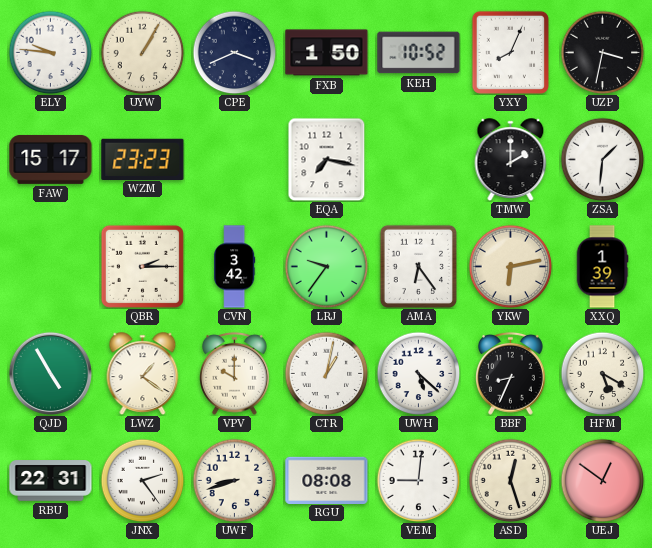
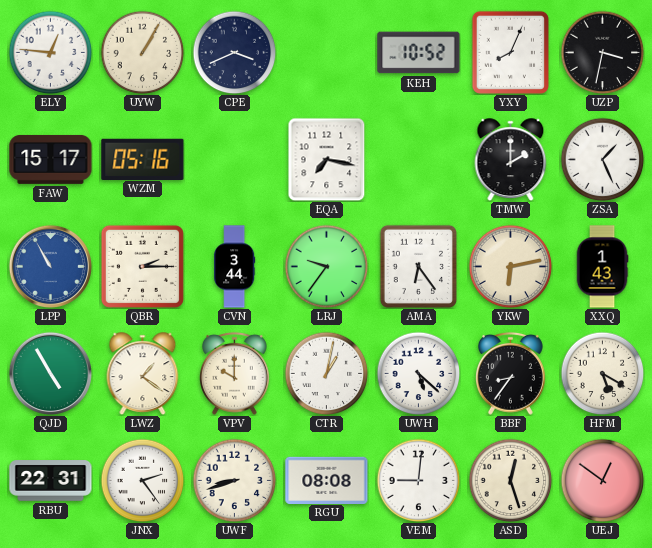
ELY: 9:46 -> 12:46 (50, 52)
FXB: 1:50 -> none (327, 53)
WZM: 23:23 -> 05:16 (143, 159)
ZSA: 1:31 -> 1:26 (602, 159)
LPP: none -> 10:55 (50, 266)
CVN: 3:42 -> 3:44 (235, 267)
XXQ: 1:39 -> 1:43 (602, 267)
BBF: 8:34 -> 8:36 (511, 373)
